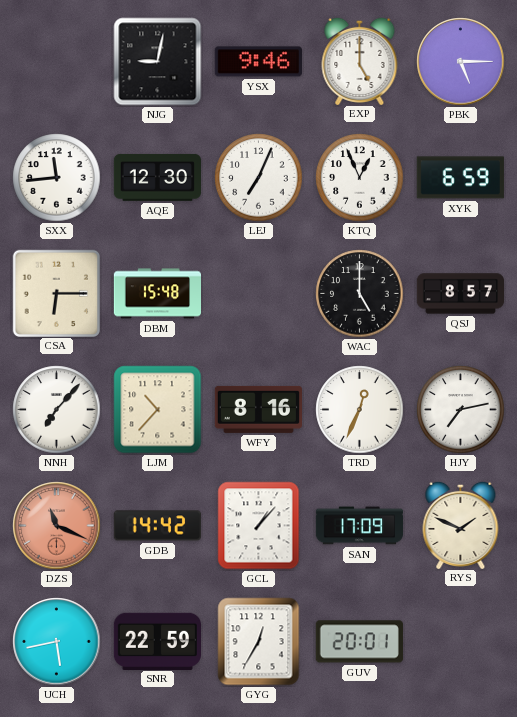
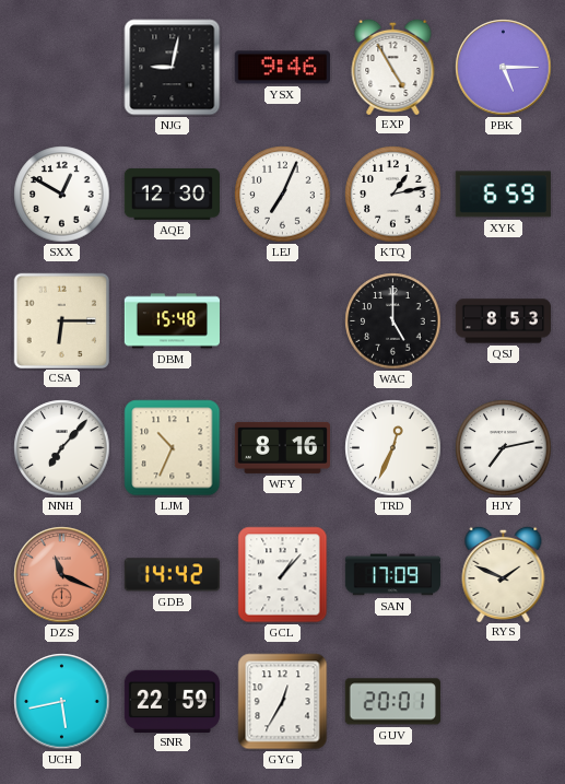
EXP: 5:00 -> 4:55 (393, 66)
SXX: 11:44 -> 12:50 (62, 195)
KTQ: 12:56 -> 1:13 (393, 195)
QSJ: 8:57 -> 8:53 (504, 321)
LJM: 10:37 -> 10:34 (173, 448)
